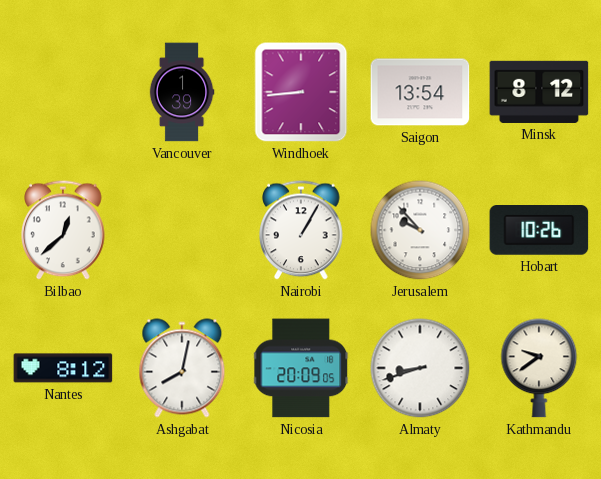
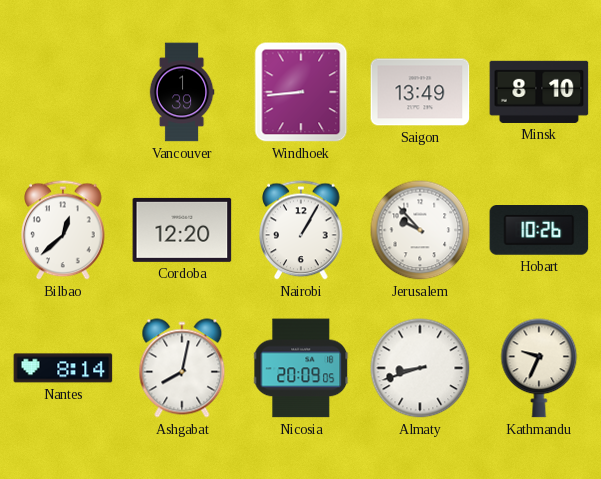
Saigon: 13:54 -> 13:49 (420, 92)
Minsk: 8:12 -> 8:10 (539, 92)
Cordoba: none -> 12:20 (182, 230)
Nantes: 8:12 -> 8:14 (63, 368)
Kathmandu: 9:39 -> 9:34 (539, 368)
